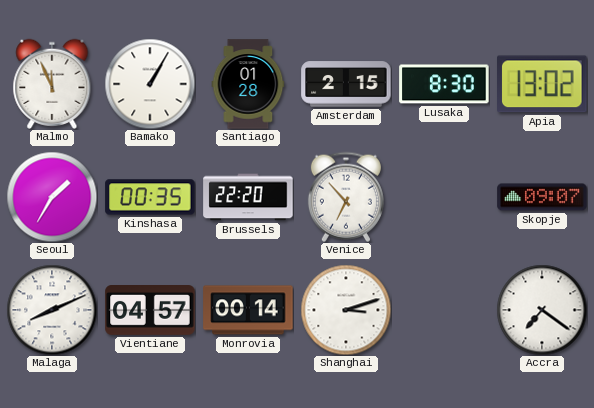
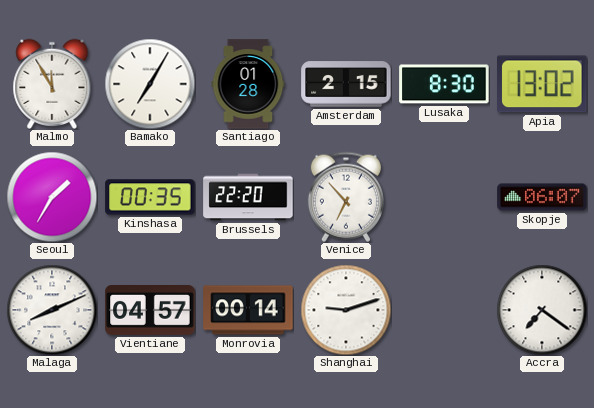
Malmo: 11:56 -> 11:55 (52, 84)
Bamako: 1:05 -> 7:05 (150, 84)
Skopje: 09:07 -> 06:07 (542, 197)
Shanghai: 3:12 -> 9:12 (346, 310)
